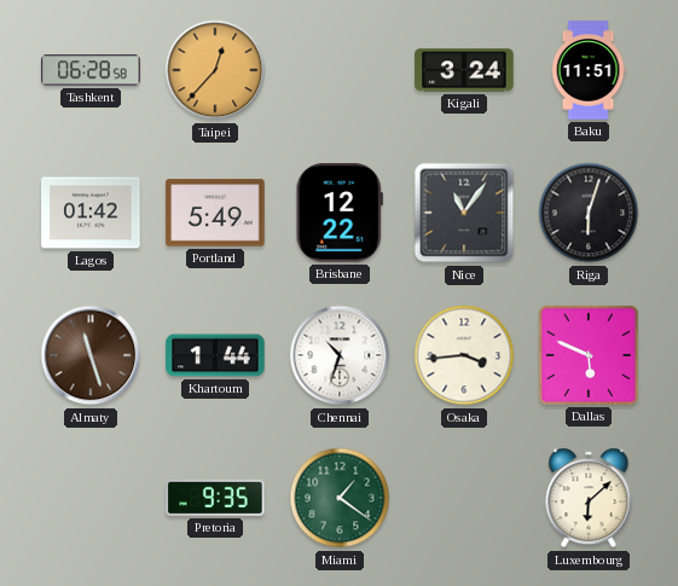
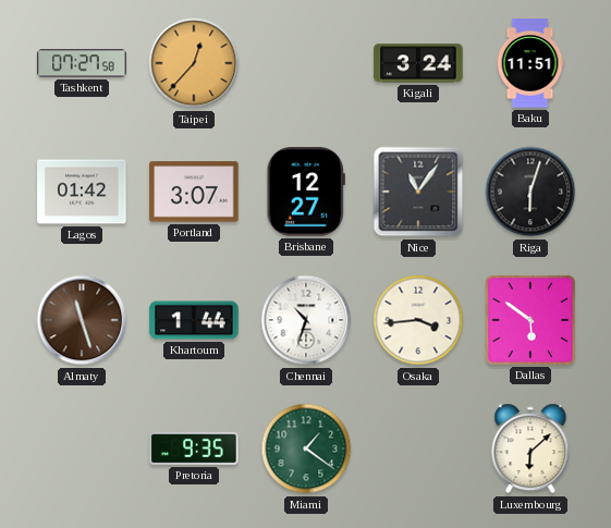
Tashkent: 06:28 -> 07:27 (82, 63)
Portland: 5:49 -> 3:07 (194, 192)
Brisbane: 12:22 -> 12:27 (306, 192)
Dallas: 5:49 -> 5:51 (530, 320)
